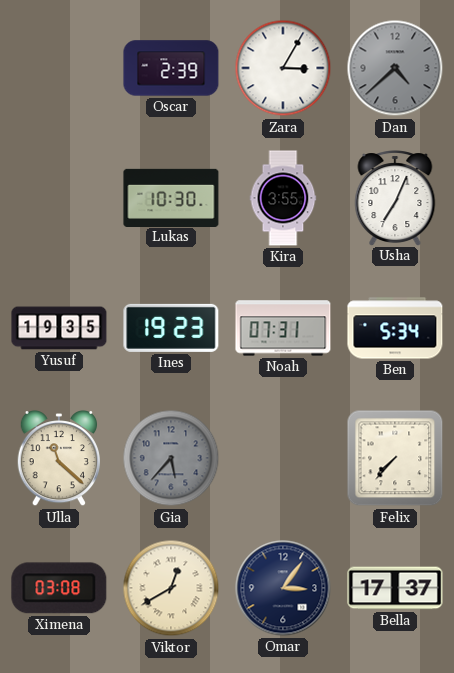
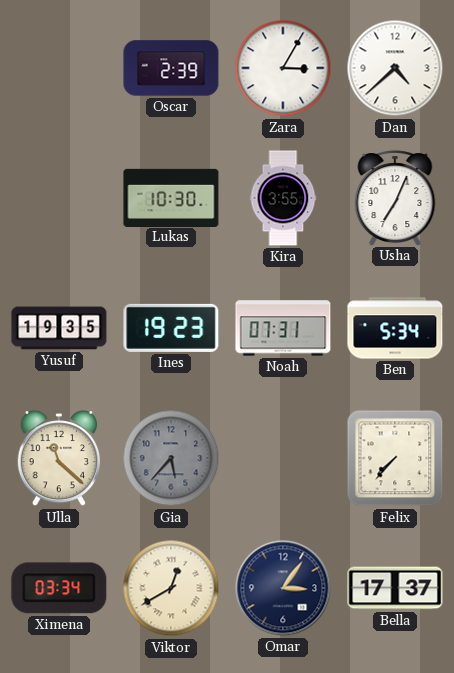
Dan dial: grey -> white (395, 68)
Ximena: 03:08 -> 03:34 (59, 588)
